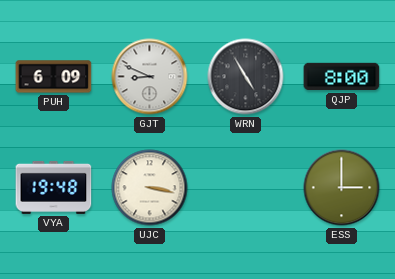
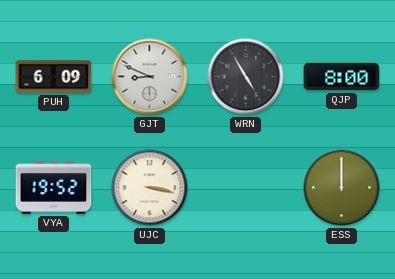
VYA: 19:48 -> 19:52 (54, 187)
ESS: 3:00 -> 12:00 (342, 188)
